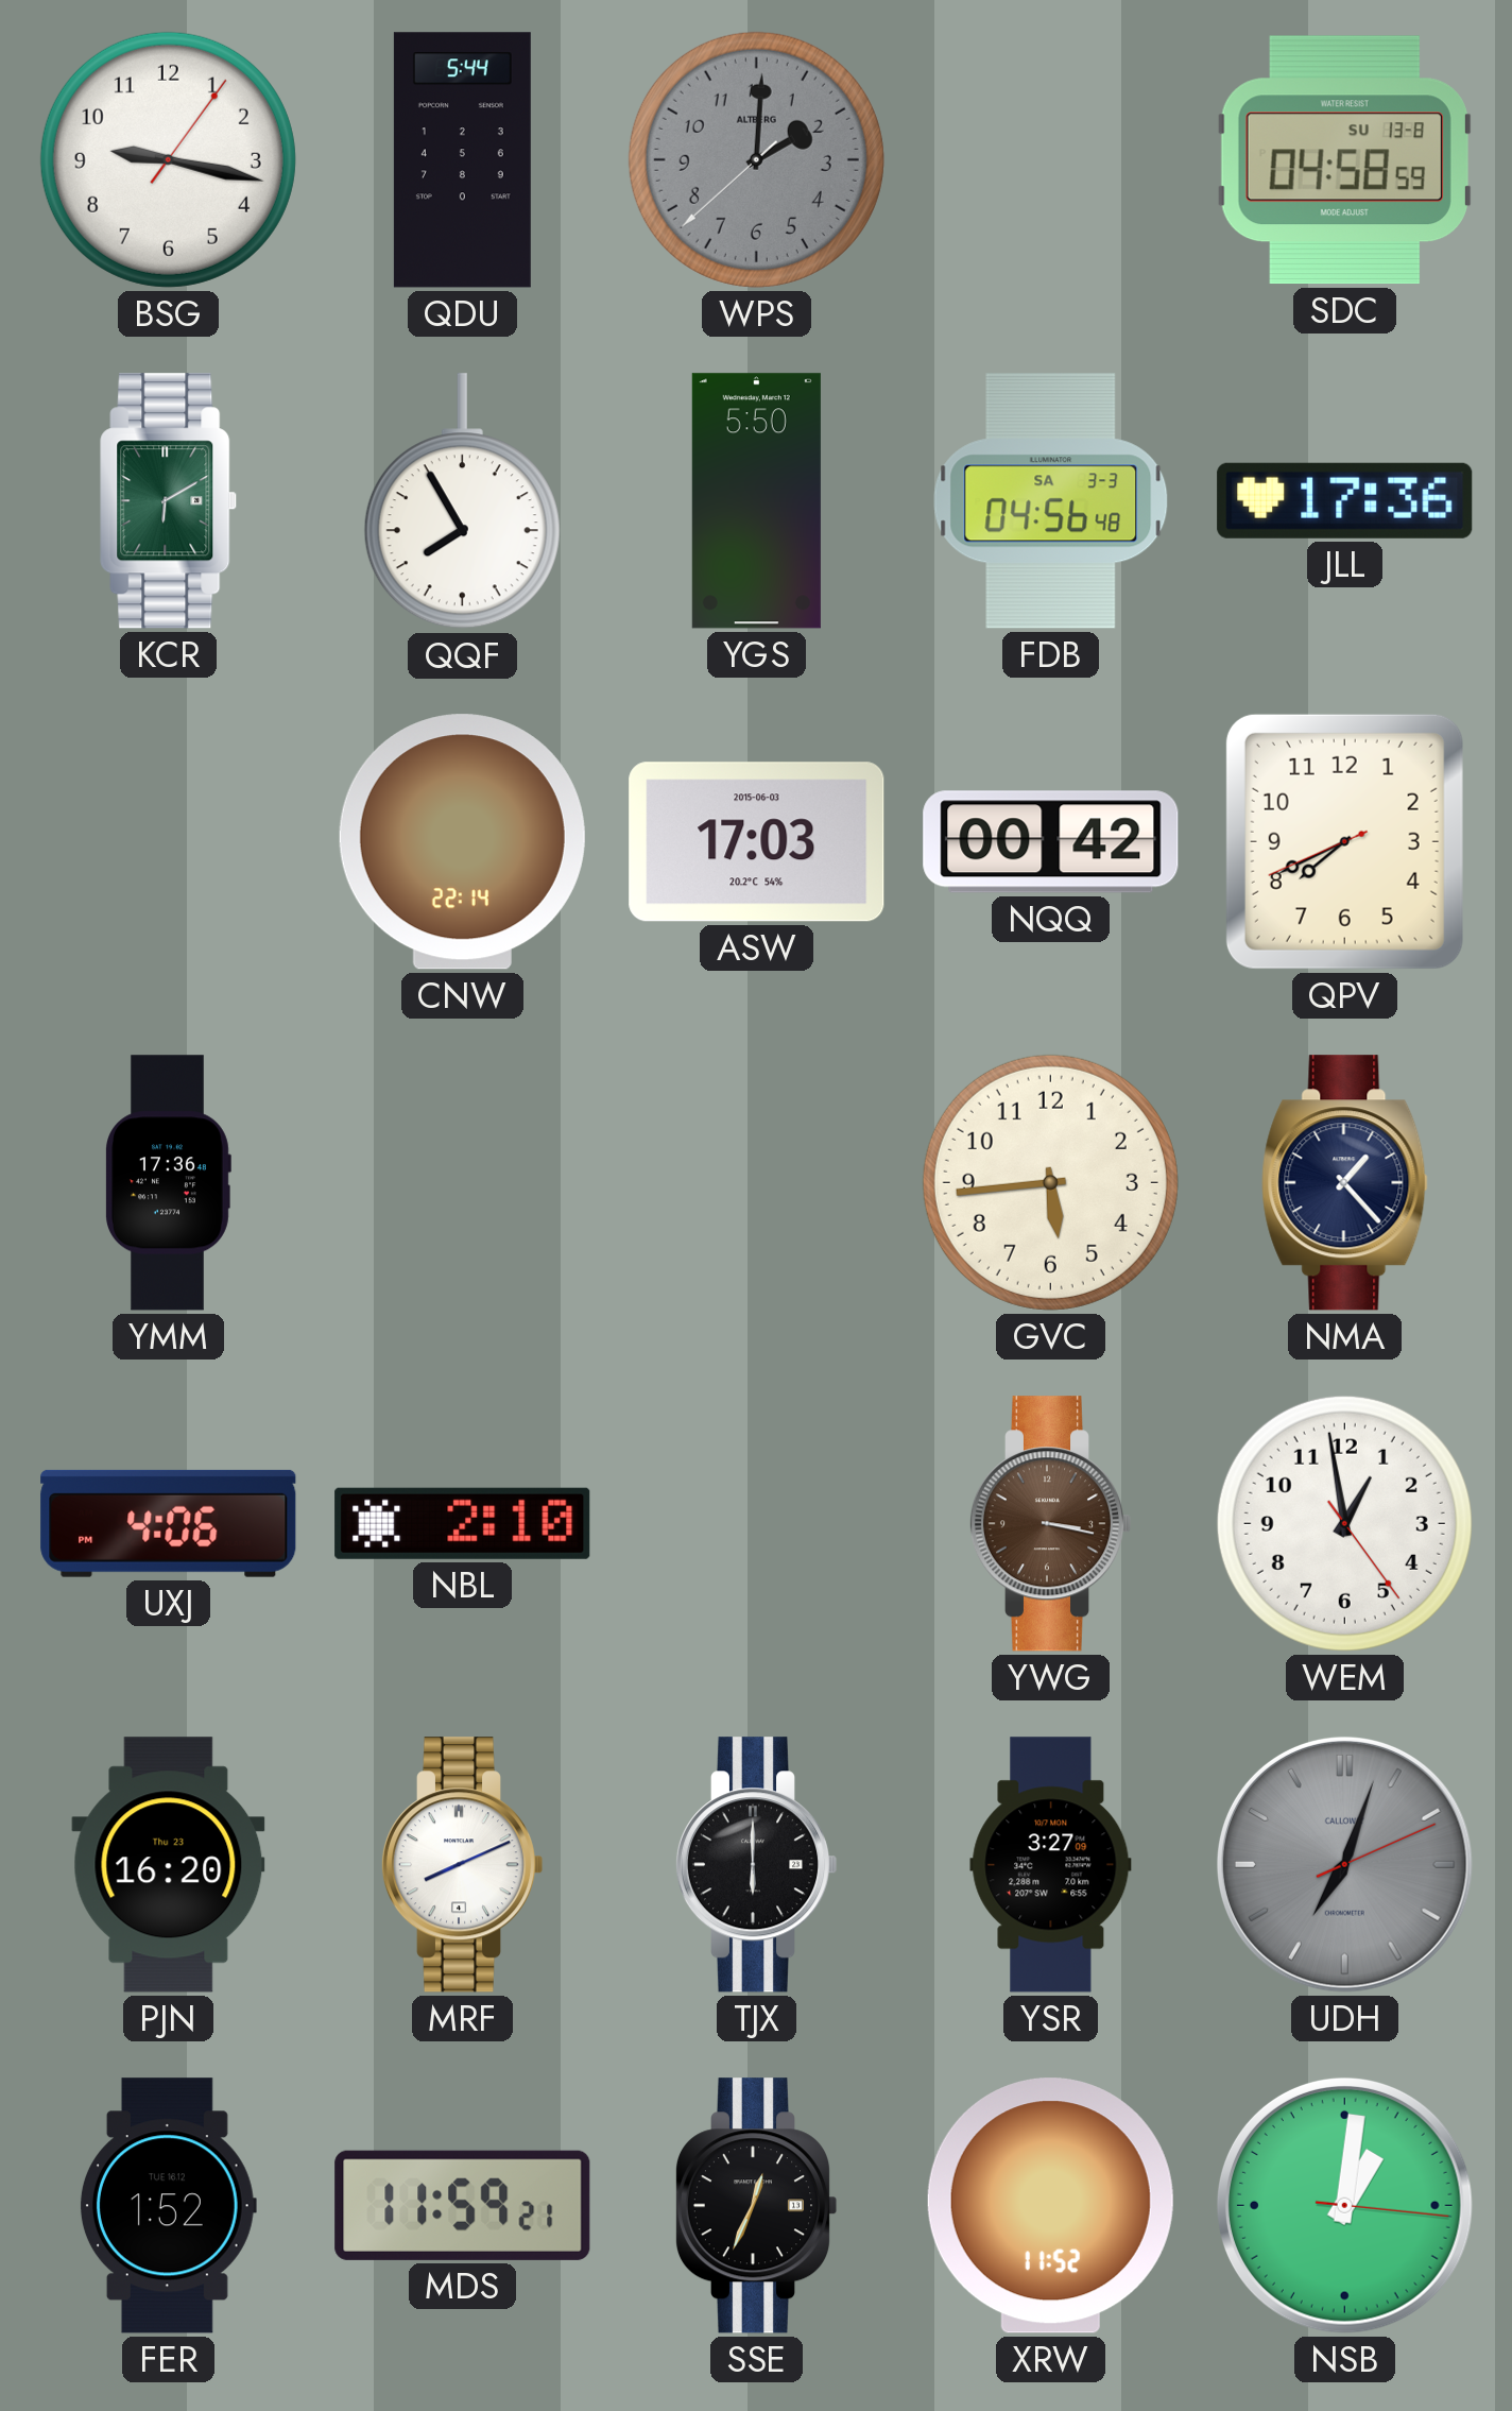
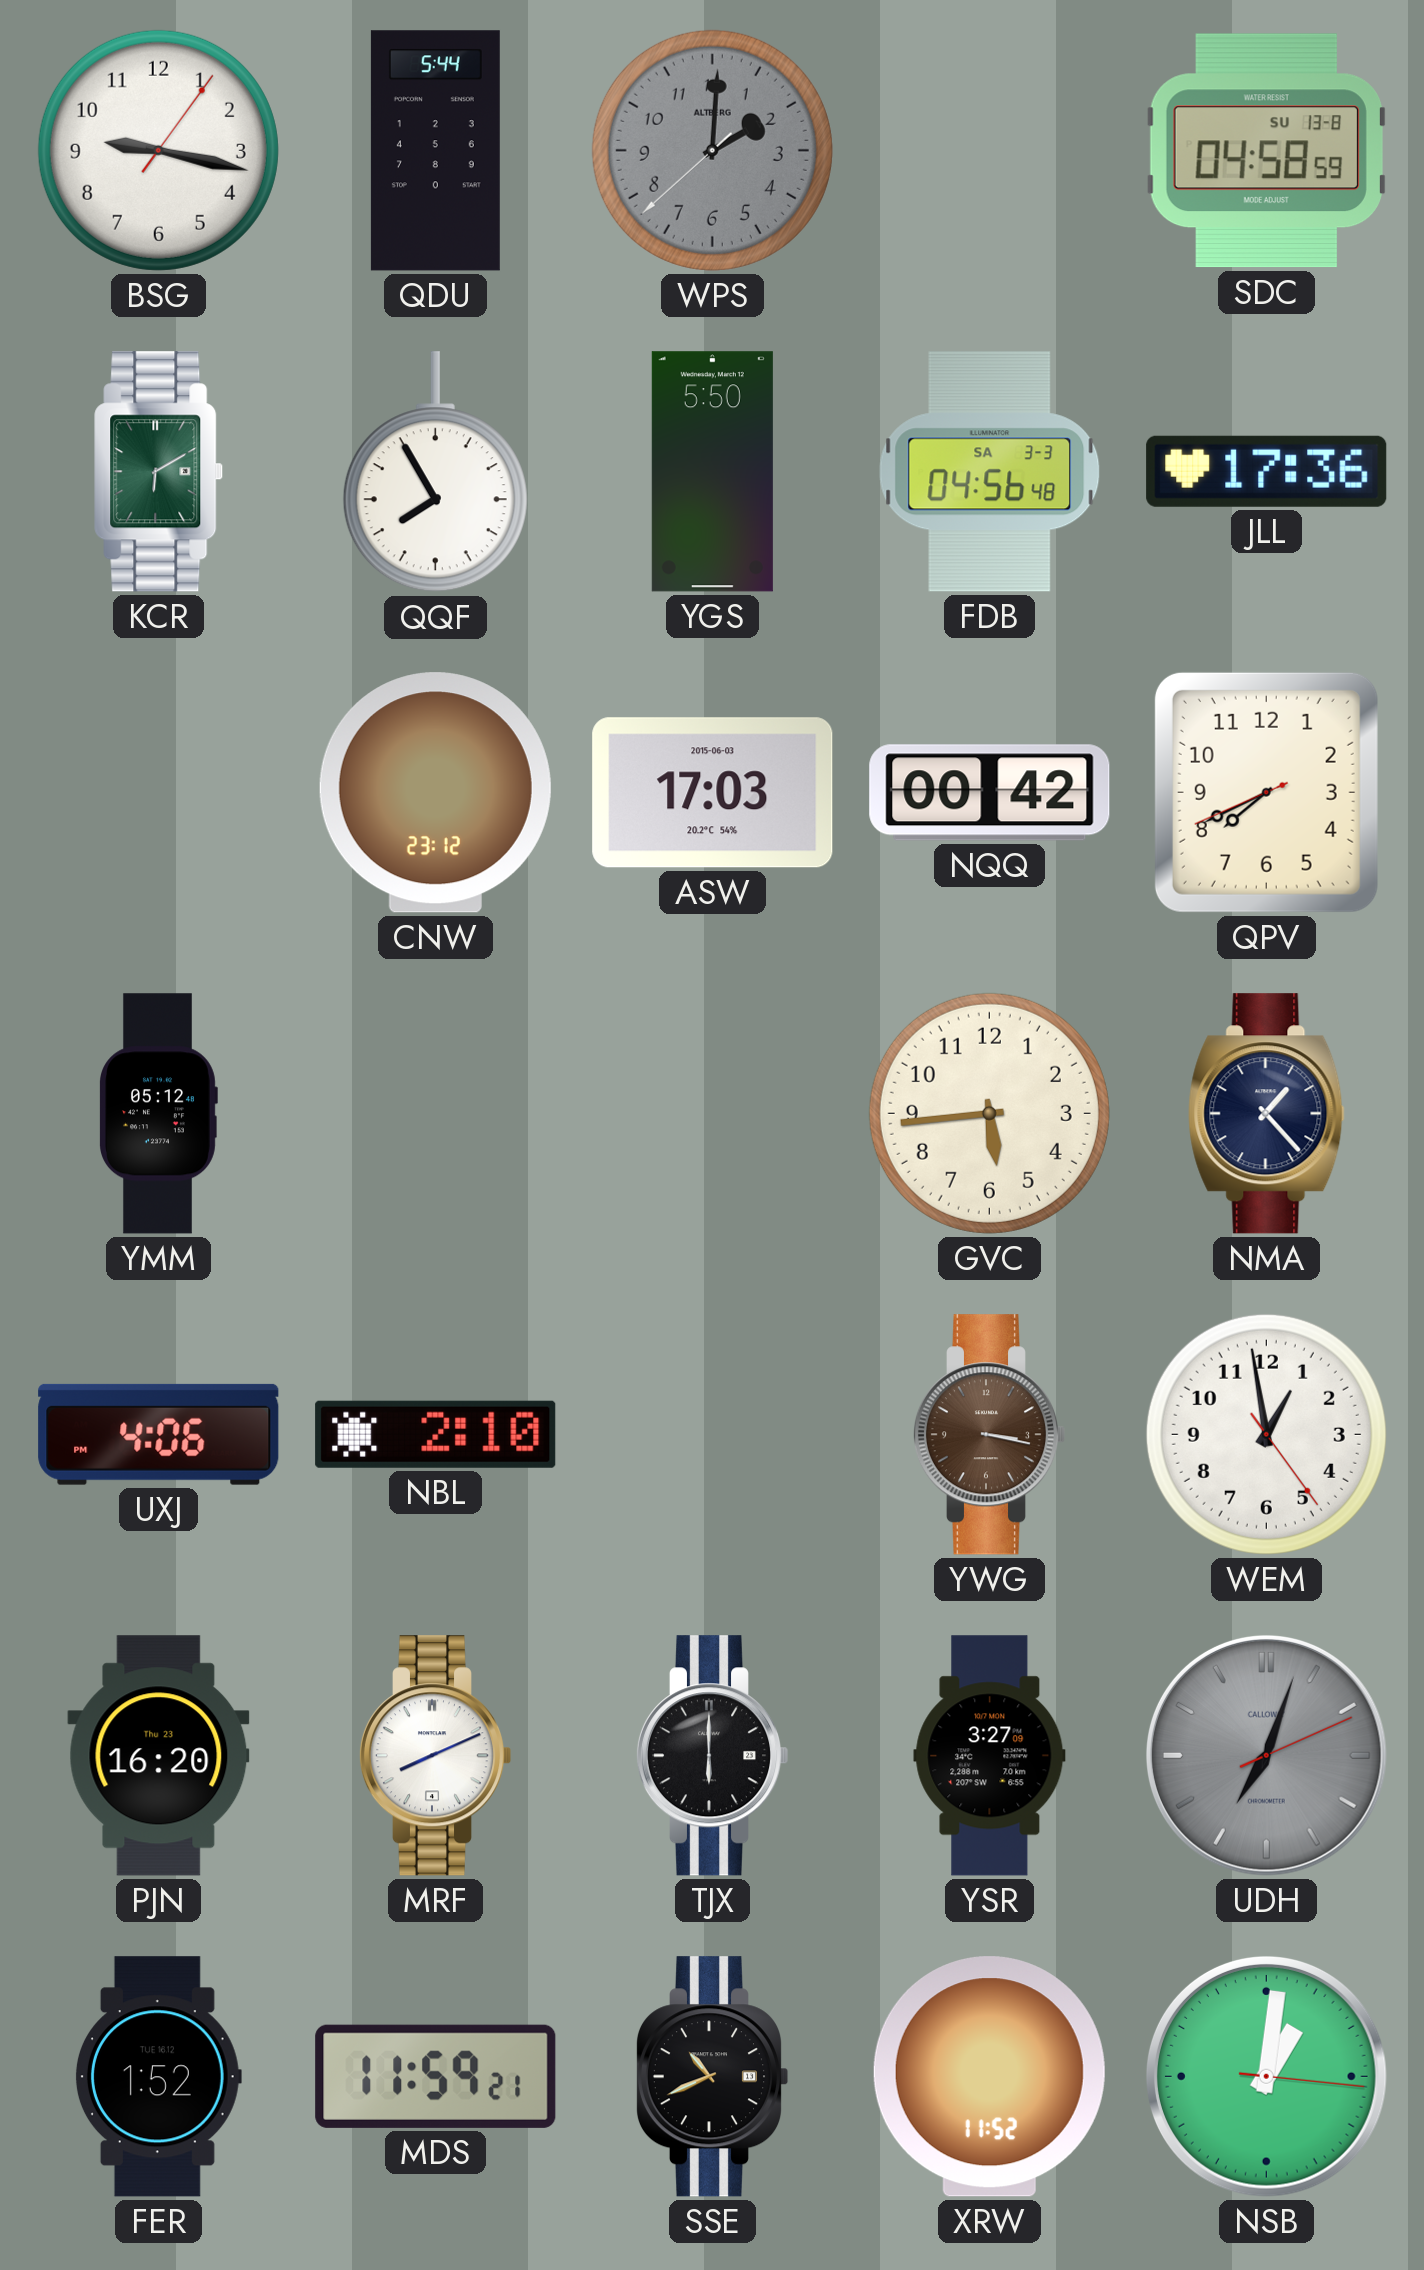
CNW: 22:14 -> 23:12 (435, 793)
YMM: 17:36 -> 05:12 (159, 1114)
SSE: 12:34 -> 10:41 (712, 2077)
